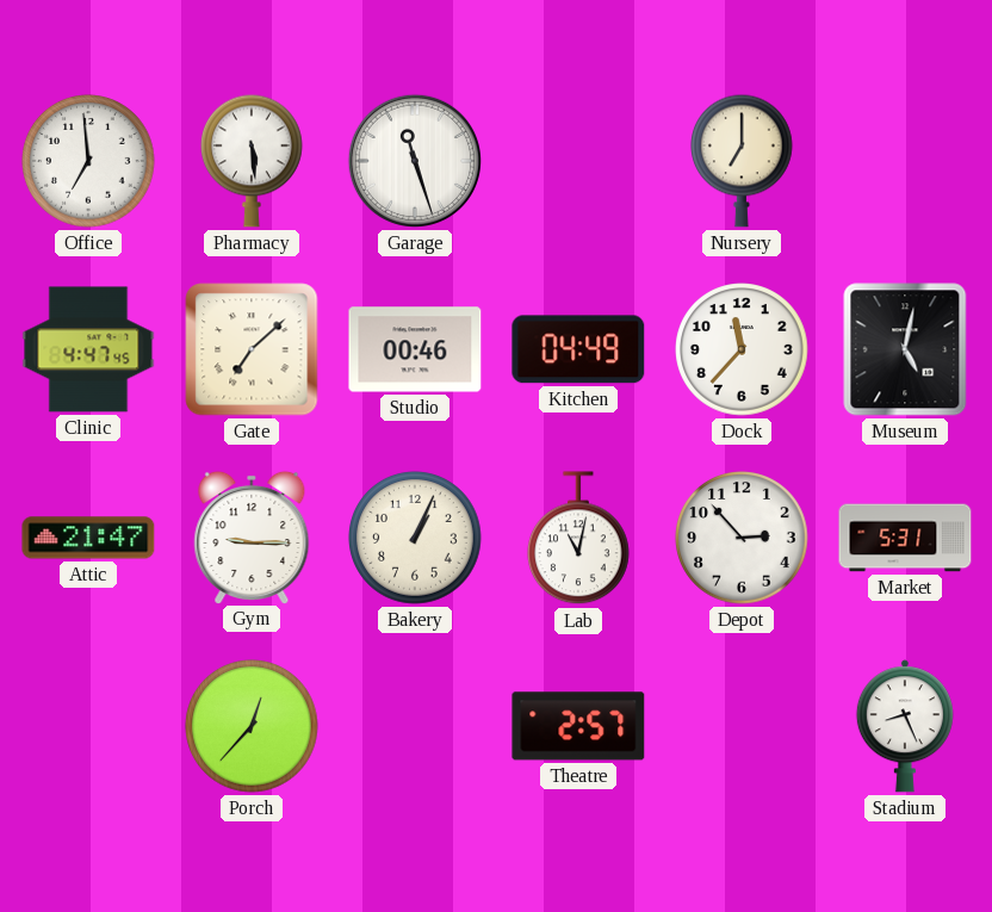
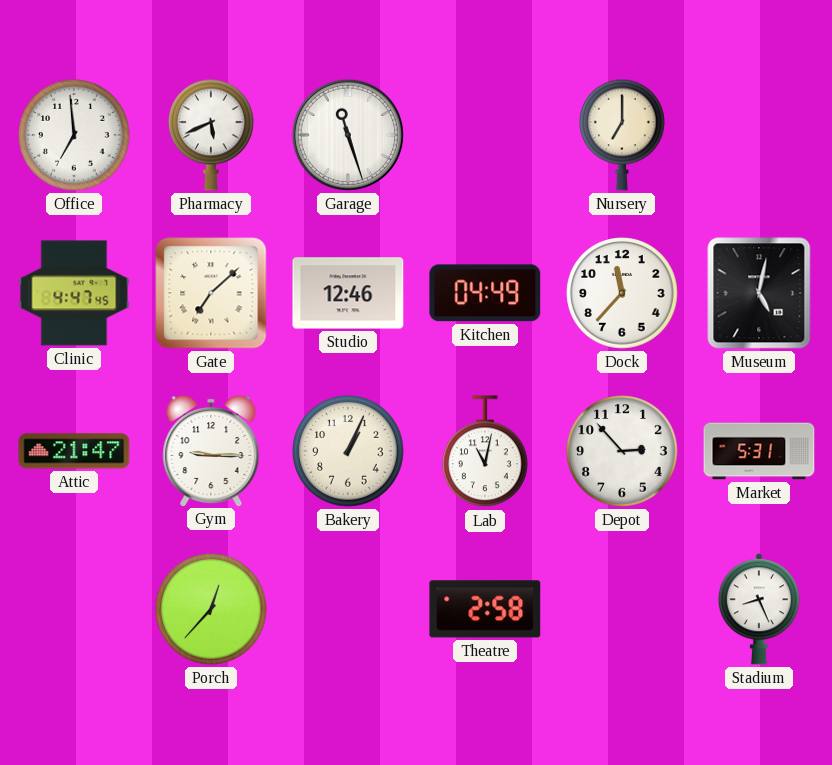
Pharmacy: 5:29 -> 5:41 (212, 135)
Studio: 00:46 -> 12:46 (348, 293)
Theatre: 2:57 -> 2:58 (485, 609)
